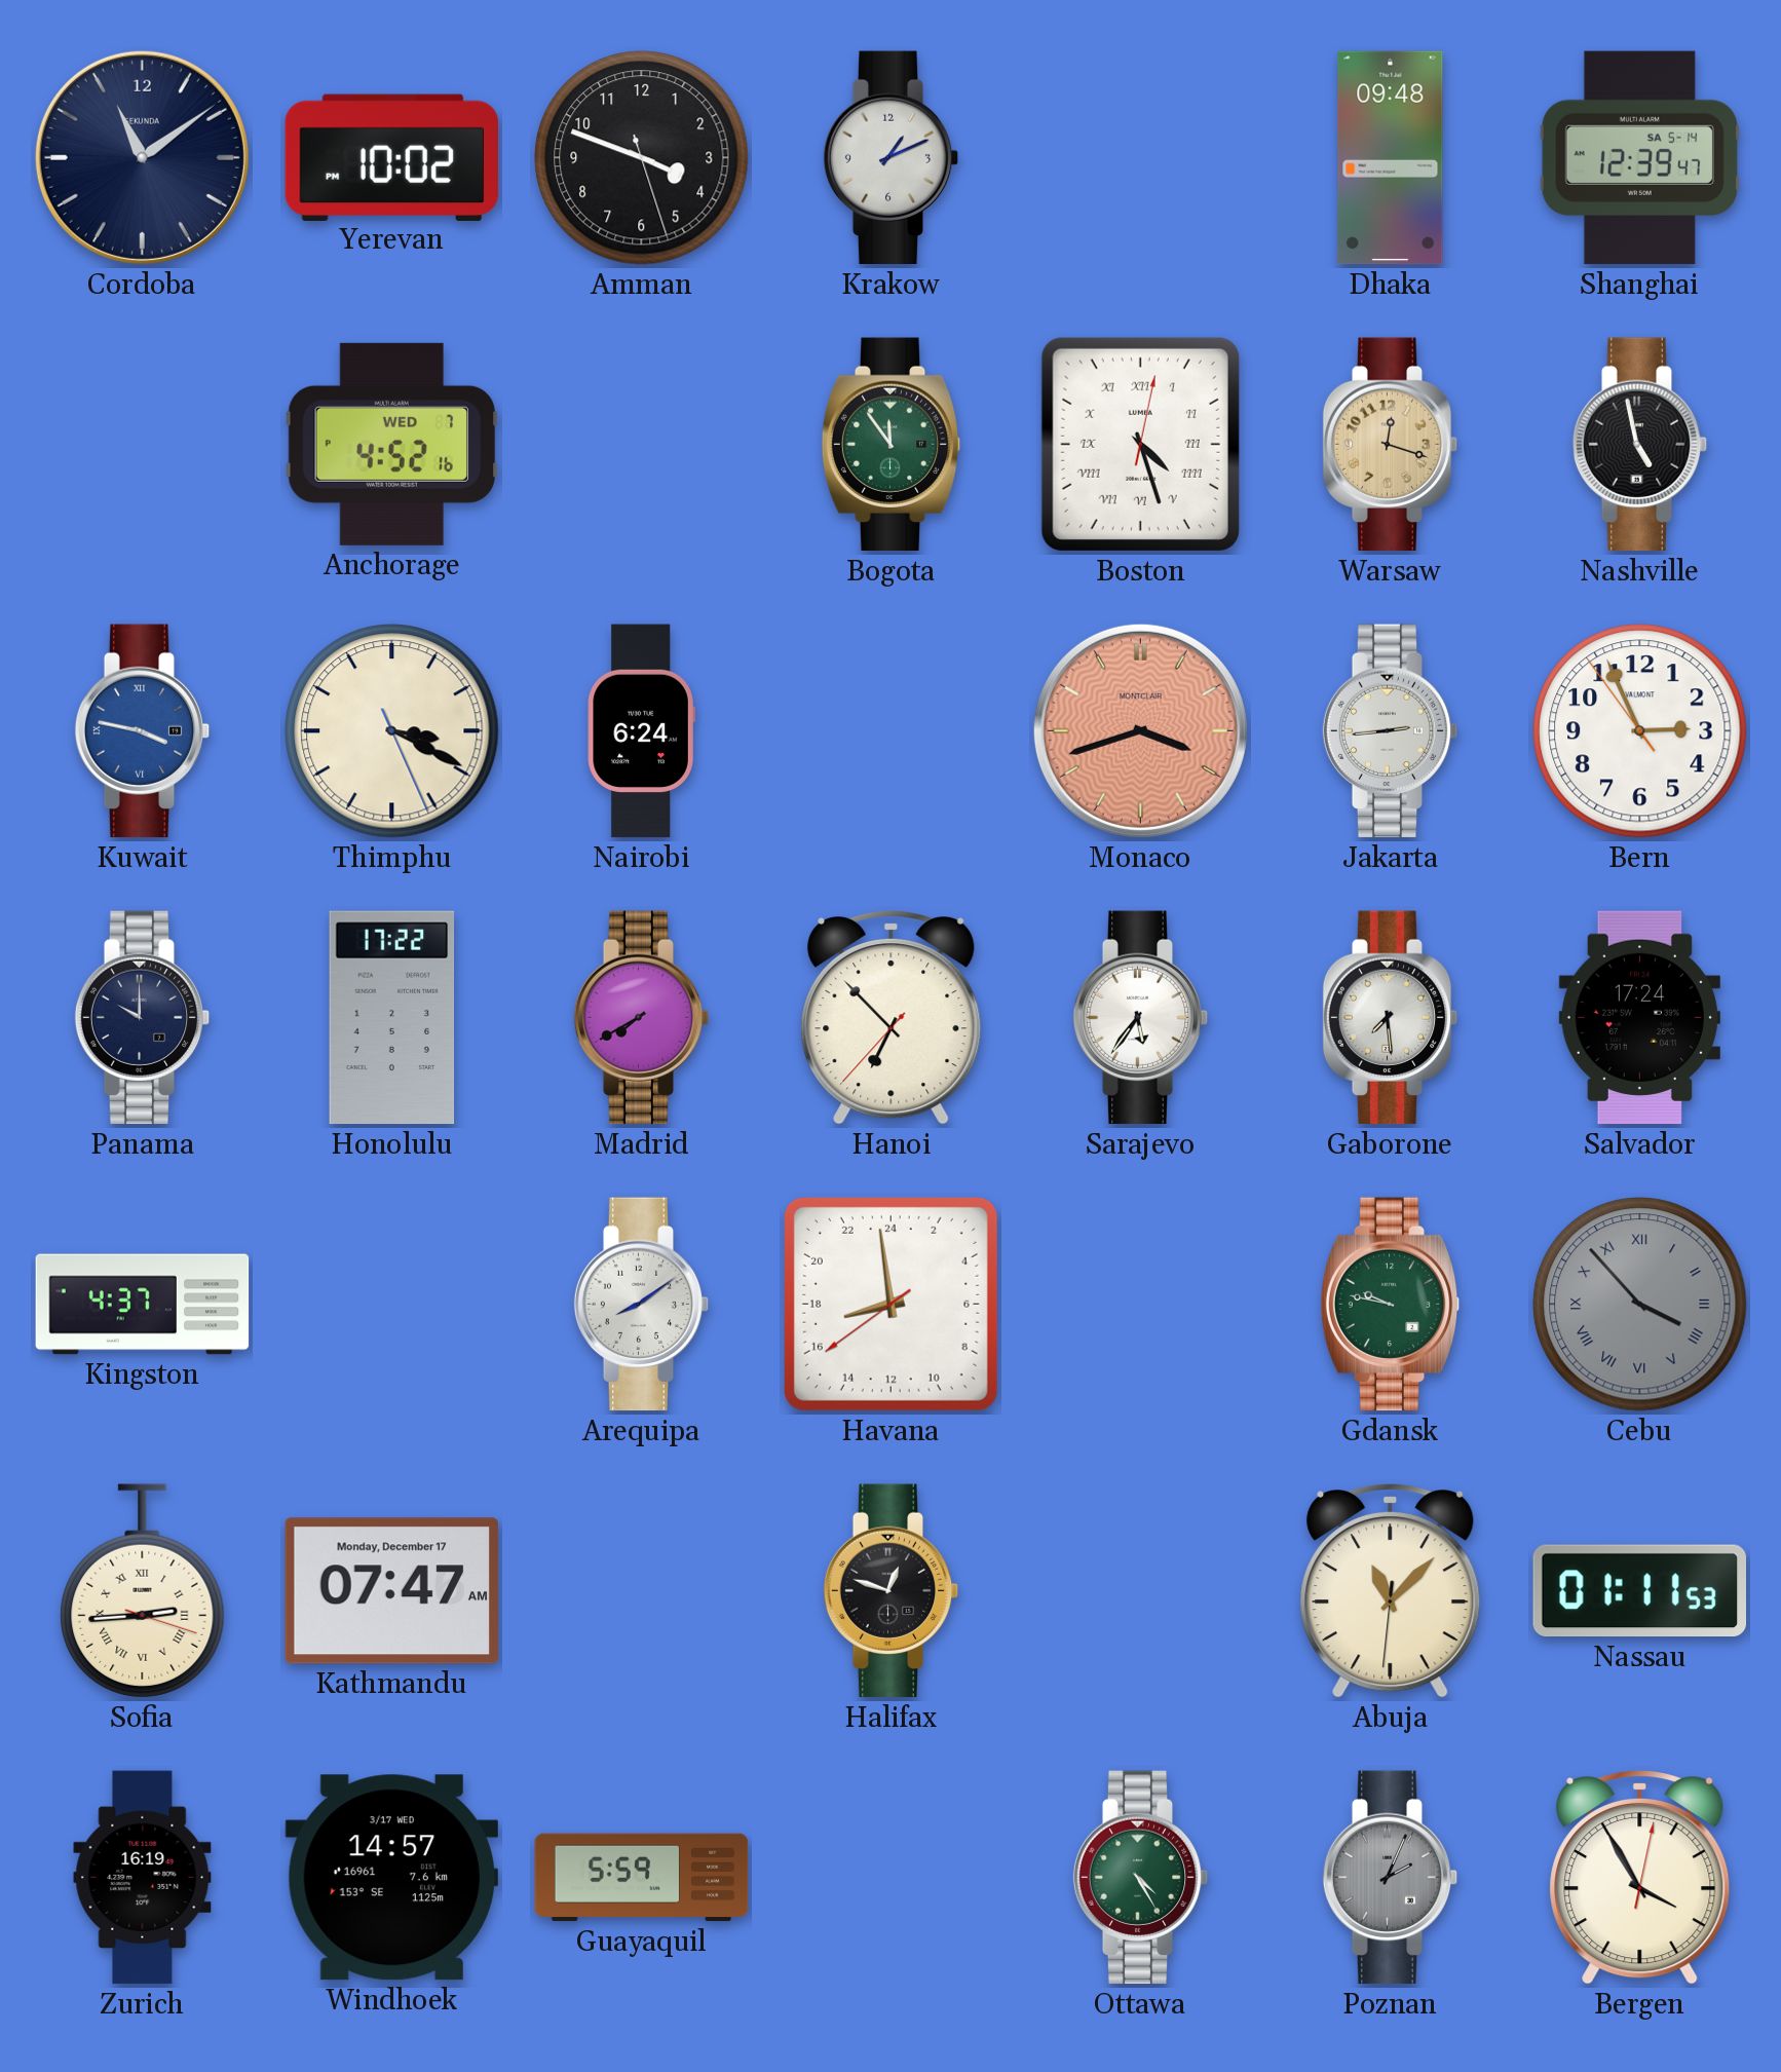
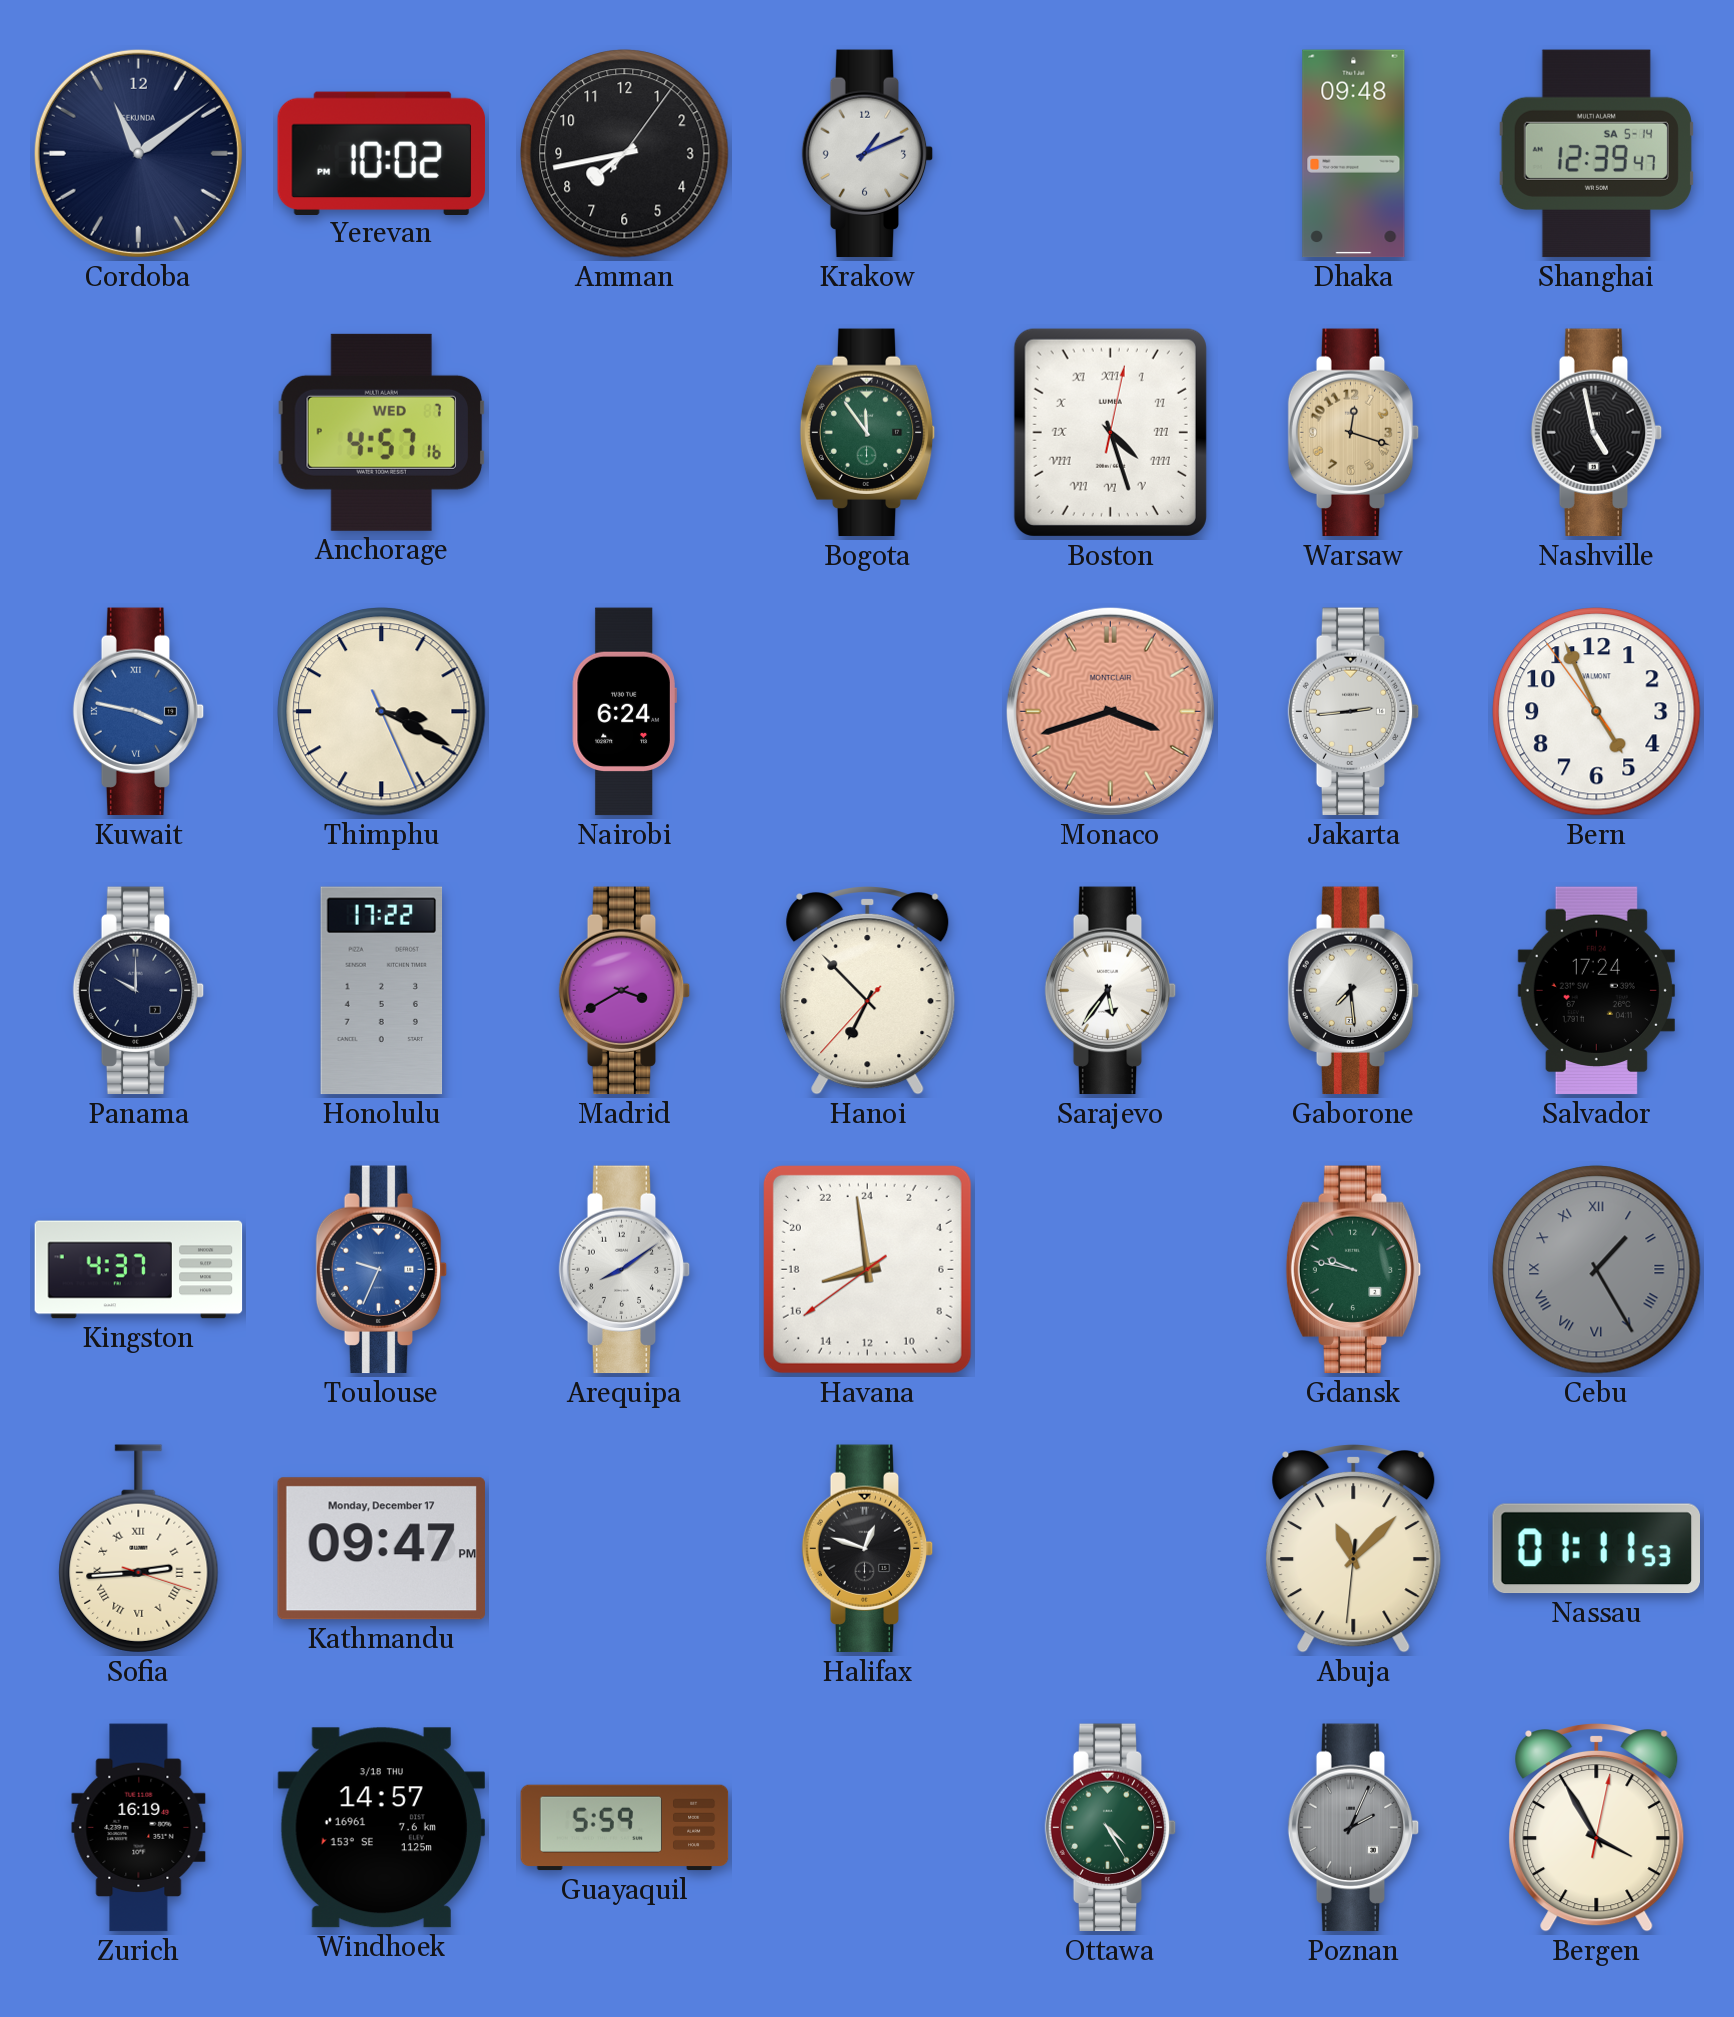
Amman: 3:48 -> 7:43 (625, 154)
Anchorage: 4:52 -> 4:57 (382, 432)
Bern: 2:55 -> 4:55 (1597, 712)
Madrid: 7:40 -> 3:40 (625, 991)
Toulouse: none -> 9:34 (382, 1270)
Cebu: 3:53 -> 1:25 (1597, 1270)
Kathmandu: 07:47 -> 09:47 (381, 1549)
Windhoek date: 3/17 WED -> 3/18 THU (381, 1828)
